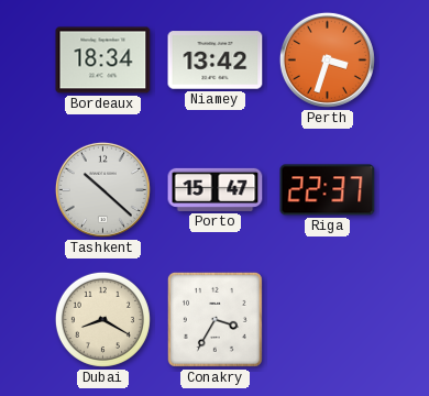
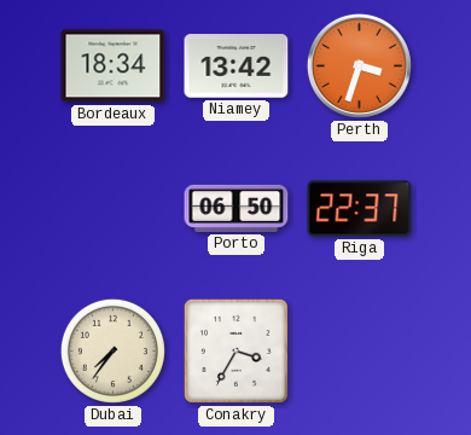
Tashkent: 10:22 -> none (102, 189)
Porto: 15:47 -> 06:50 (237, 208)
Dubai: 8:20 -> 7:36 (112, 350)
